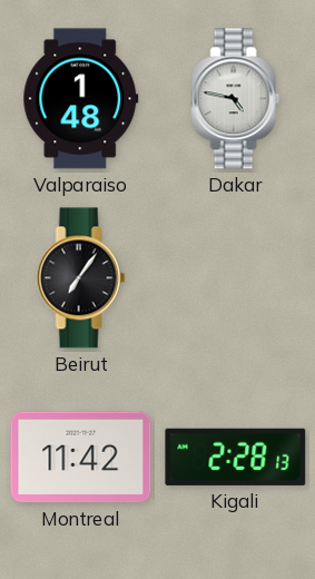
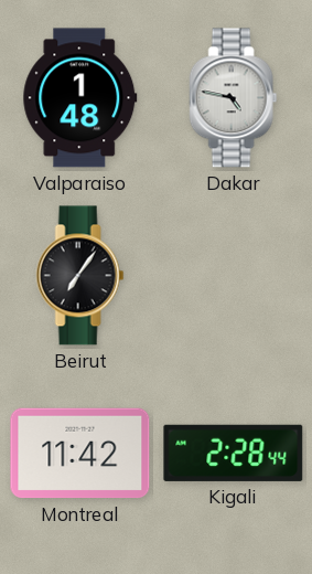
Kigali: 2:28:13 -> 2:28:44 (234, 453)
